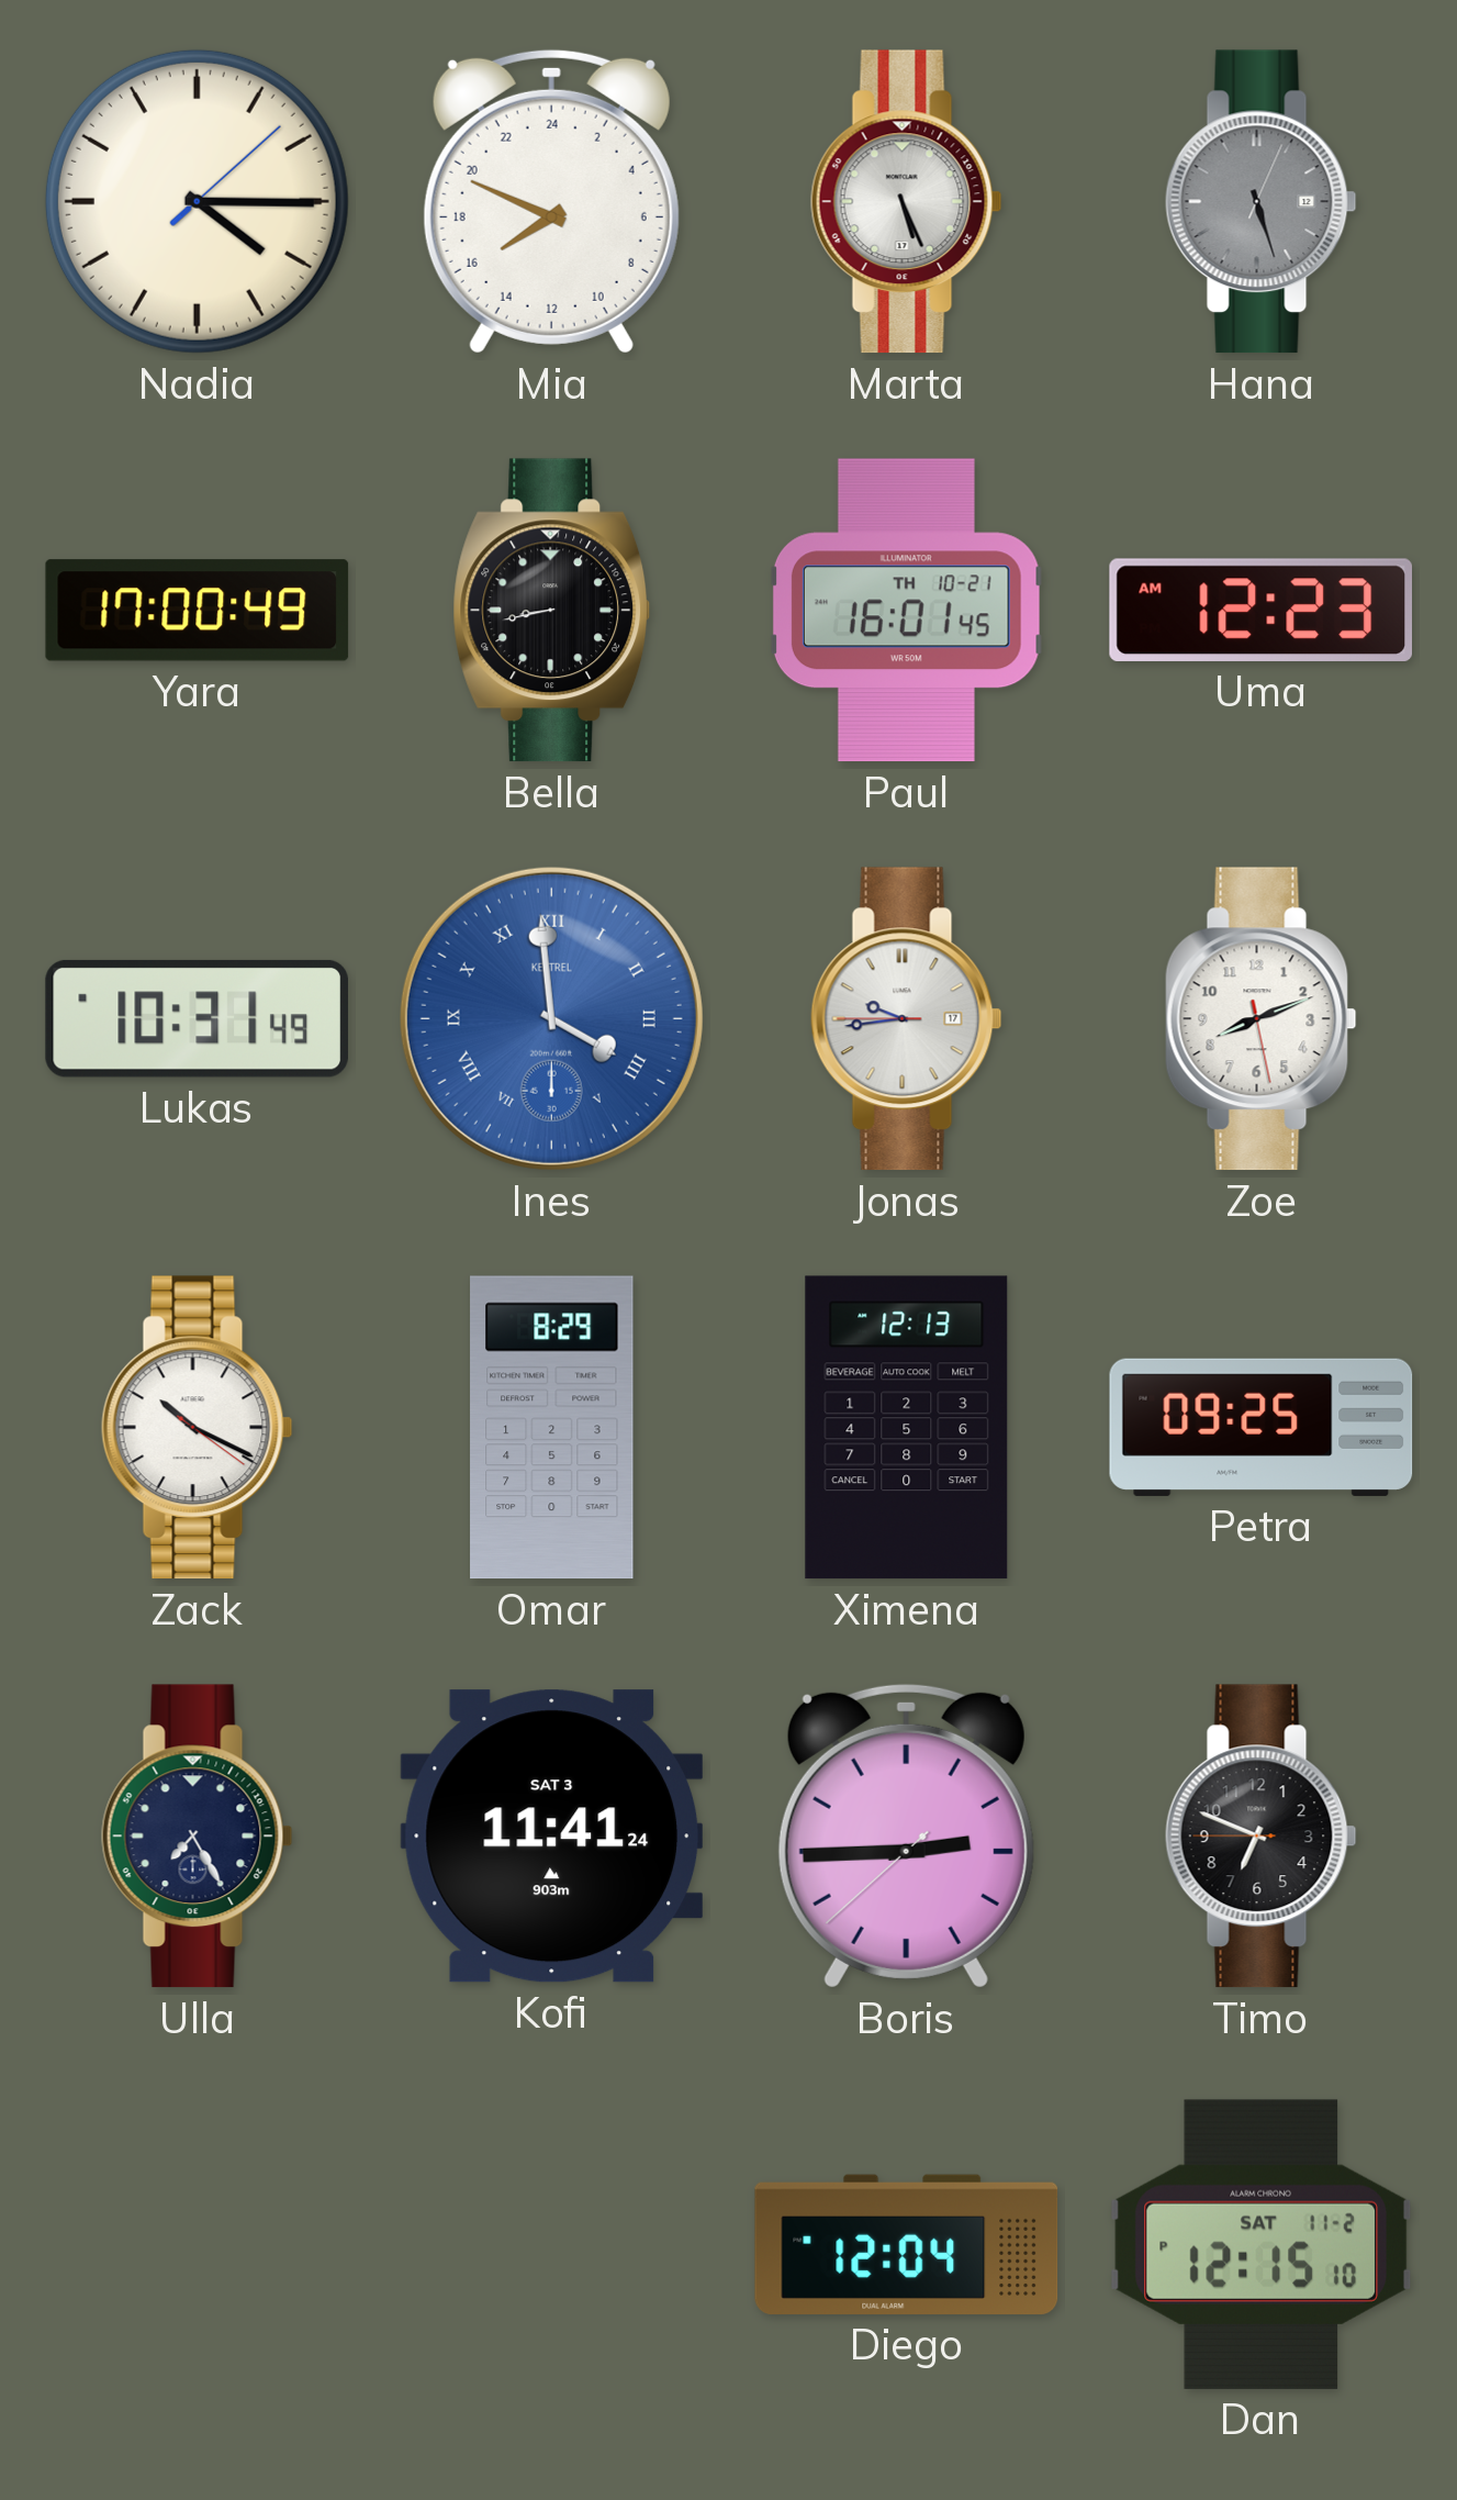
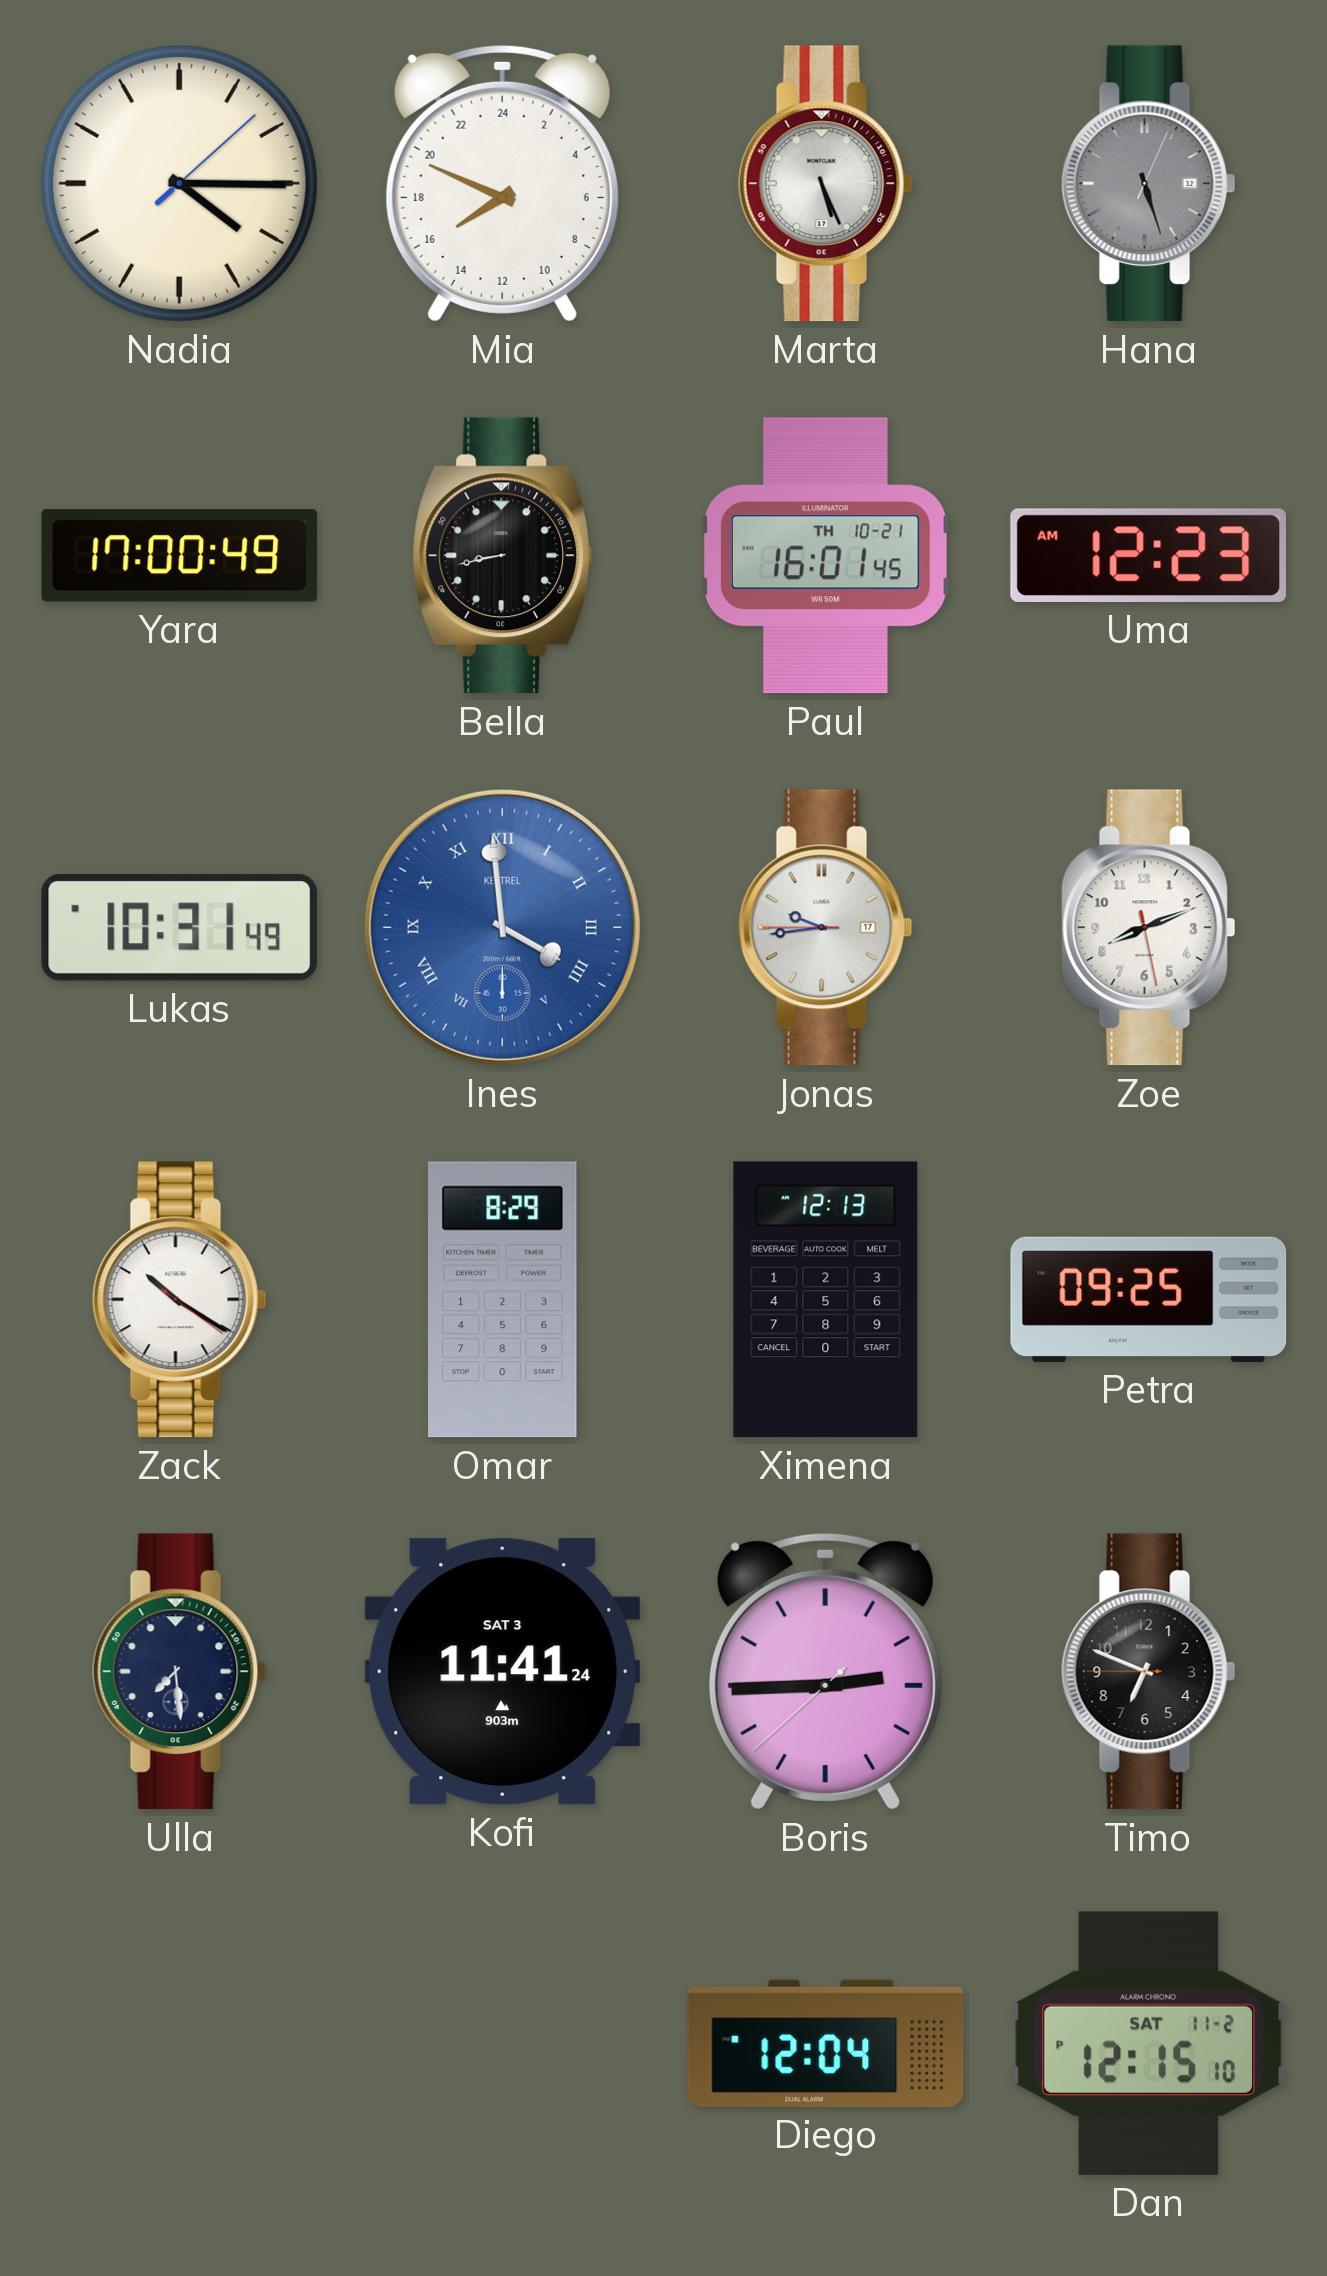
Zack: 10:19 -> 10:20 (179, 1300)
Ulla: 7:25 -> 7:29 (179, 1672)
